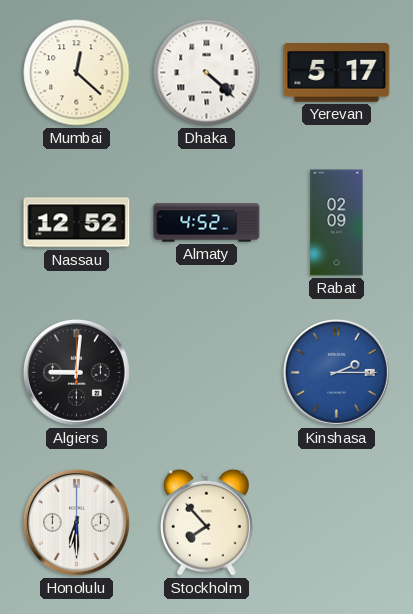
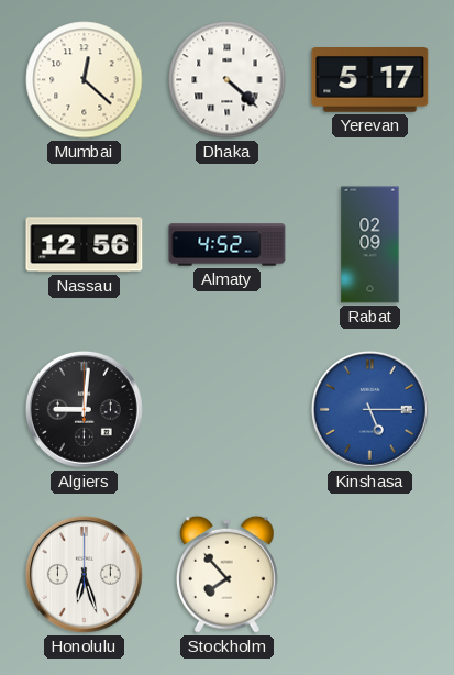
Nassau: 12:52 -> 12:56 (85, 245)
Kinshasa: 2:15 -> 5:15 (370, 410)
Honolulu: 6:30 -> 6:27 (85, 575)
